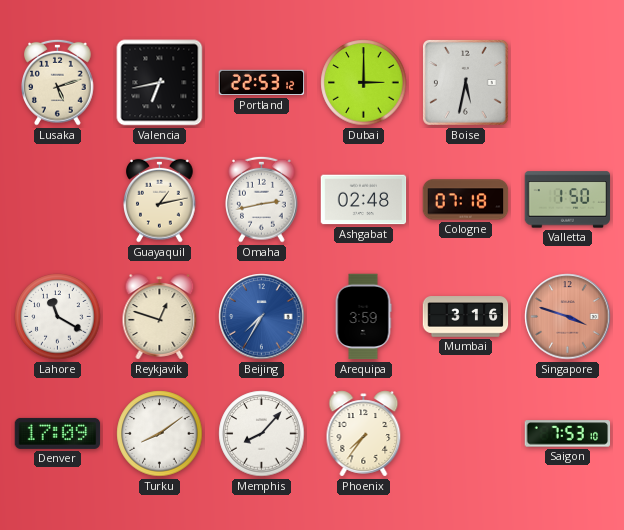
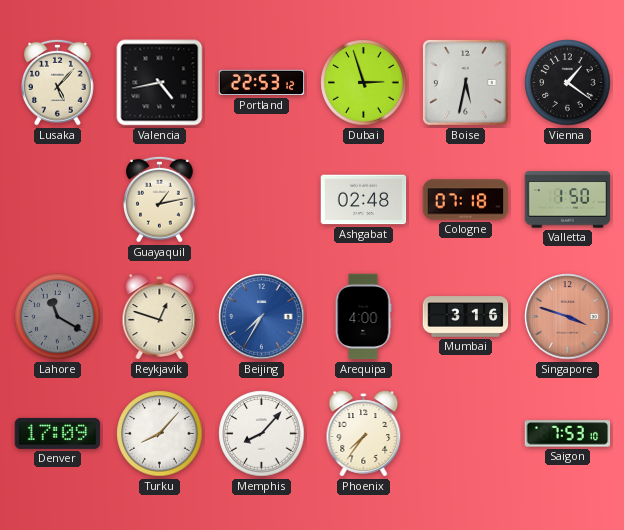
Lusaka: 5:12 -> 5:07 (58, 82)
Valencia: 6:43 -> 4:43 (160, 83)
Dubai: 3:00 -> 2:57 (364, 83)
Vienna: none -> 1:21 (568, 83)
Omaha: 2:43 -> none (262, 199)
Lahore dial: white -> grey (58, 317)
Arequipa: 3:59 -> 4:00 (363, 317)
Turku: 8:09 -> 8:07 (160, 434)
